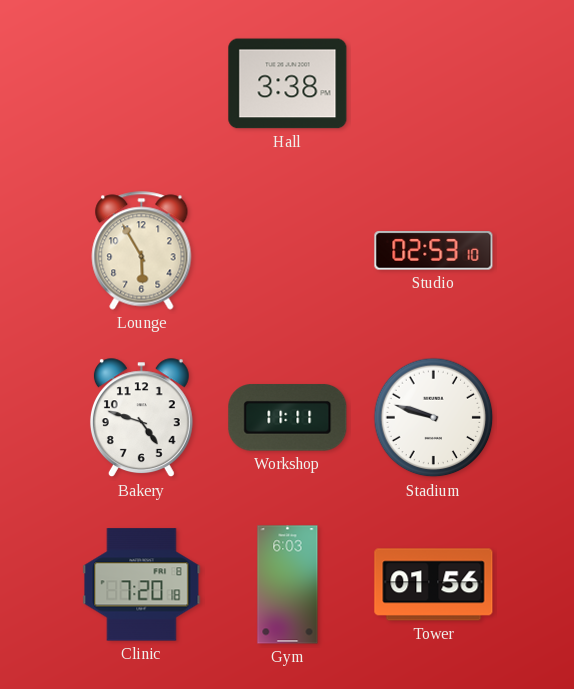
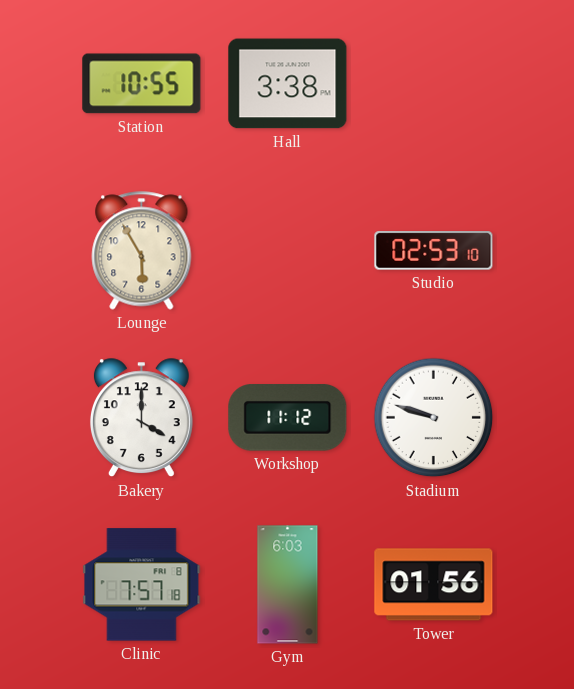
Station: none -> 10:55 (142, 84)
Bakery: 4:48 -> 4:00 (141, 418)
Workshop: 11:11 -> 11:12 (288, 418)
Clinic: 7:20 -> 7:57 (142, 585)
